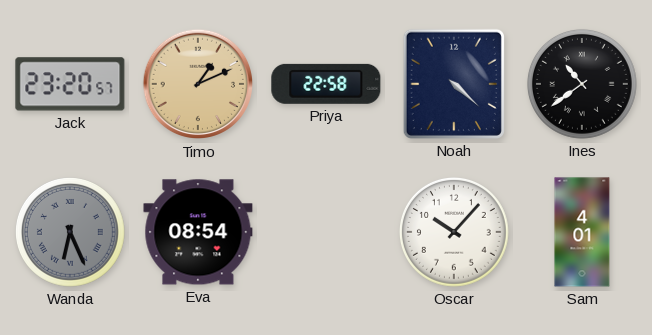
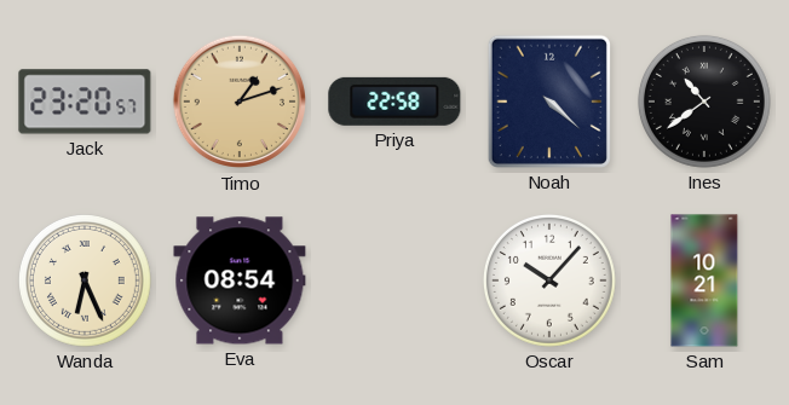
Timo: 1:11 -> 1:12 (240, 102)
Wanda dial: grey -> cream (85, 280)
Sam: 4:01 -> 10:21 (704, 280)
